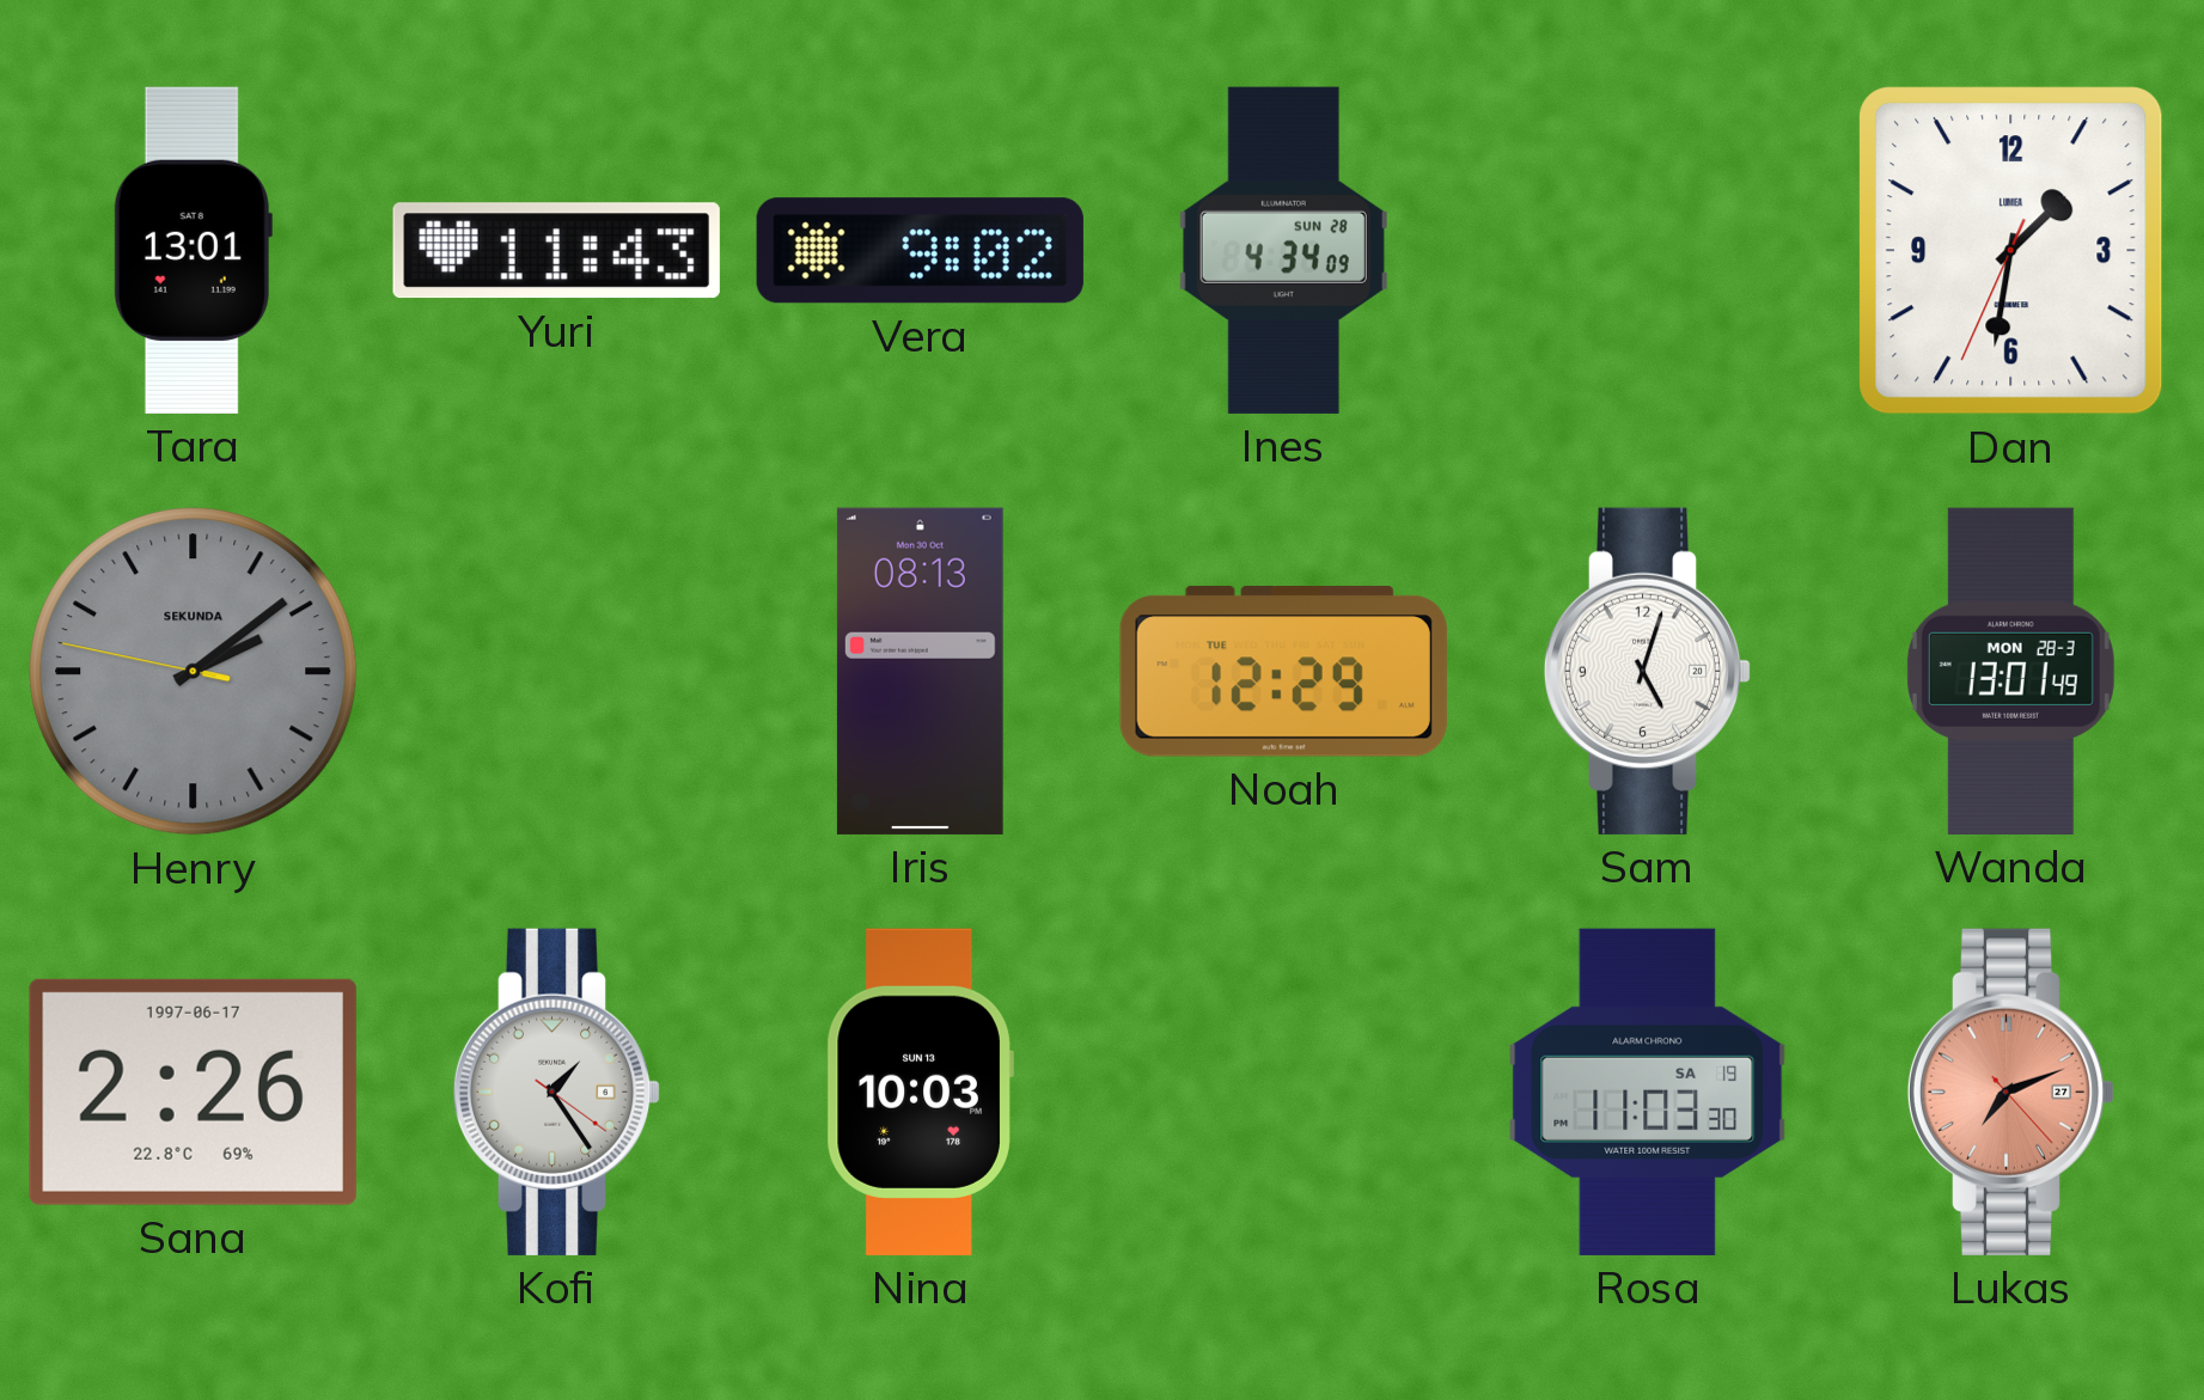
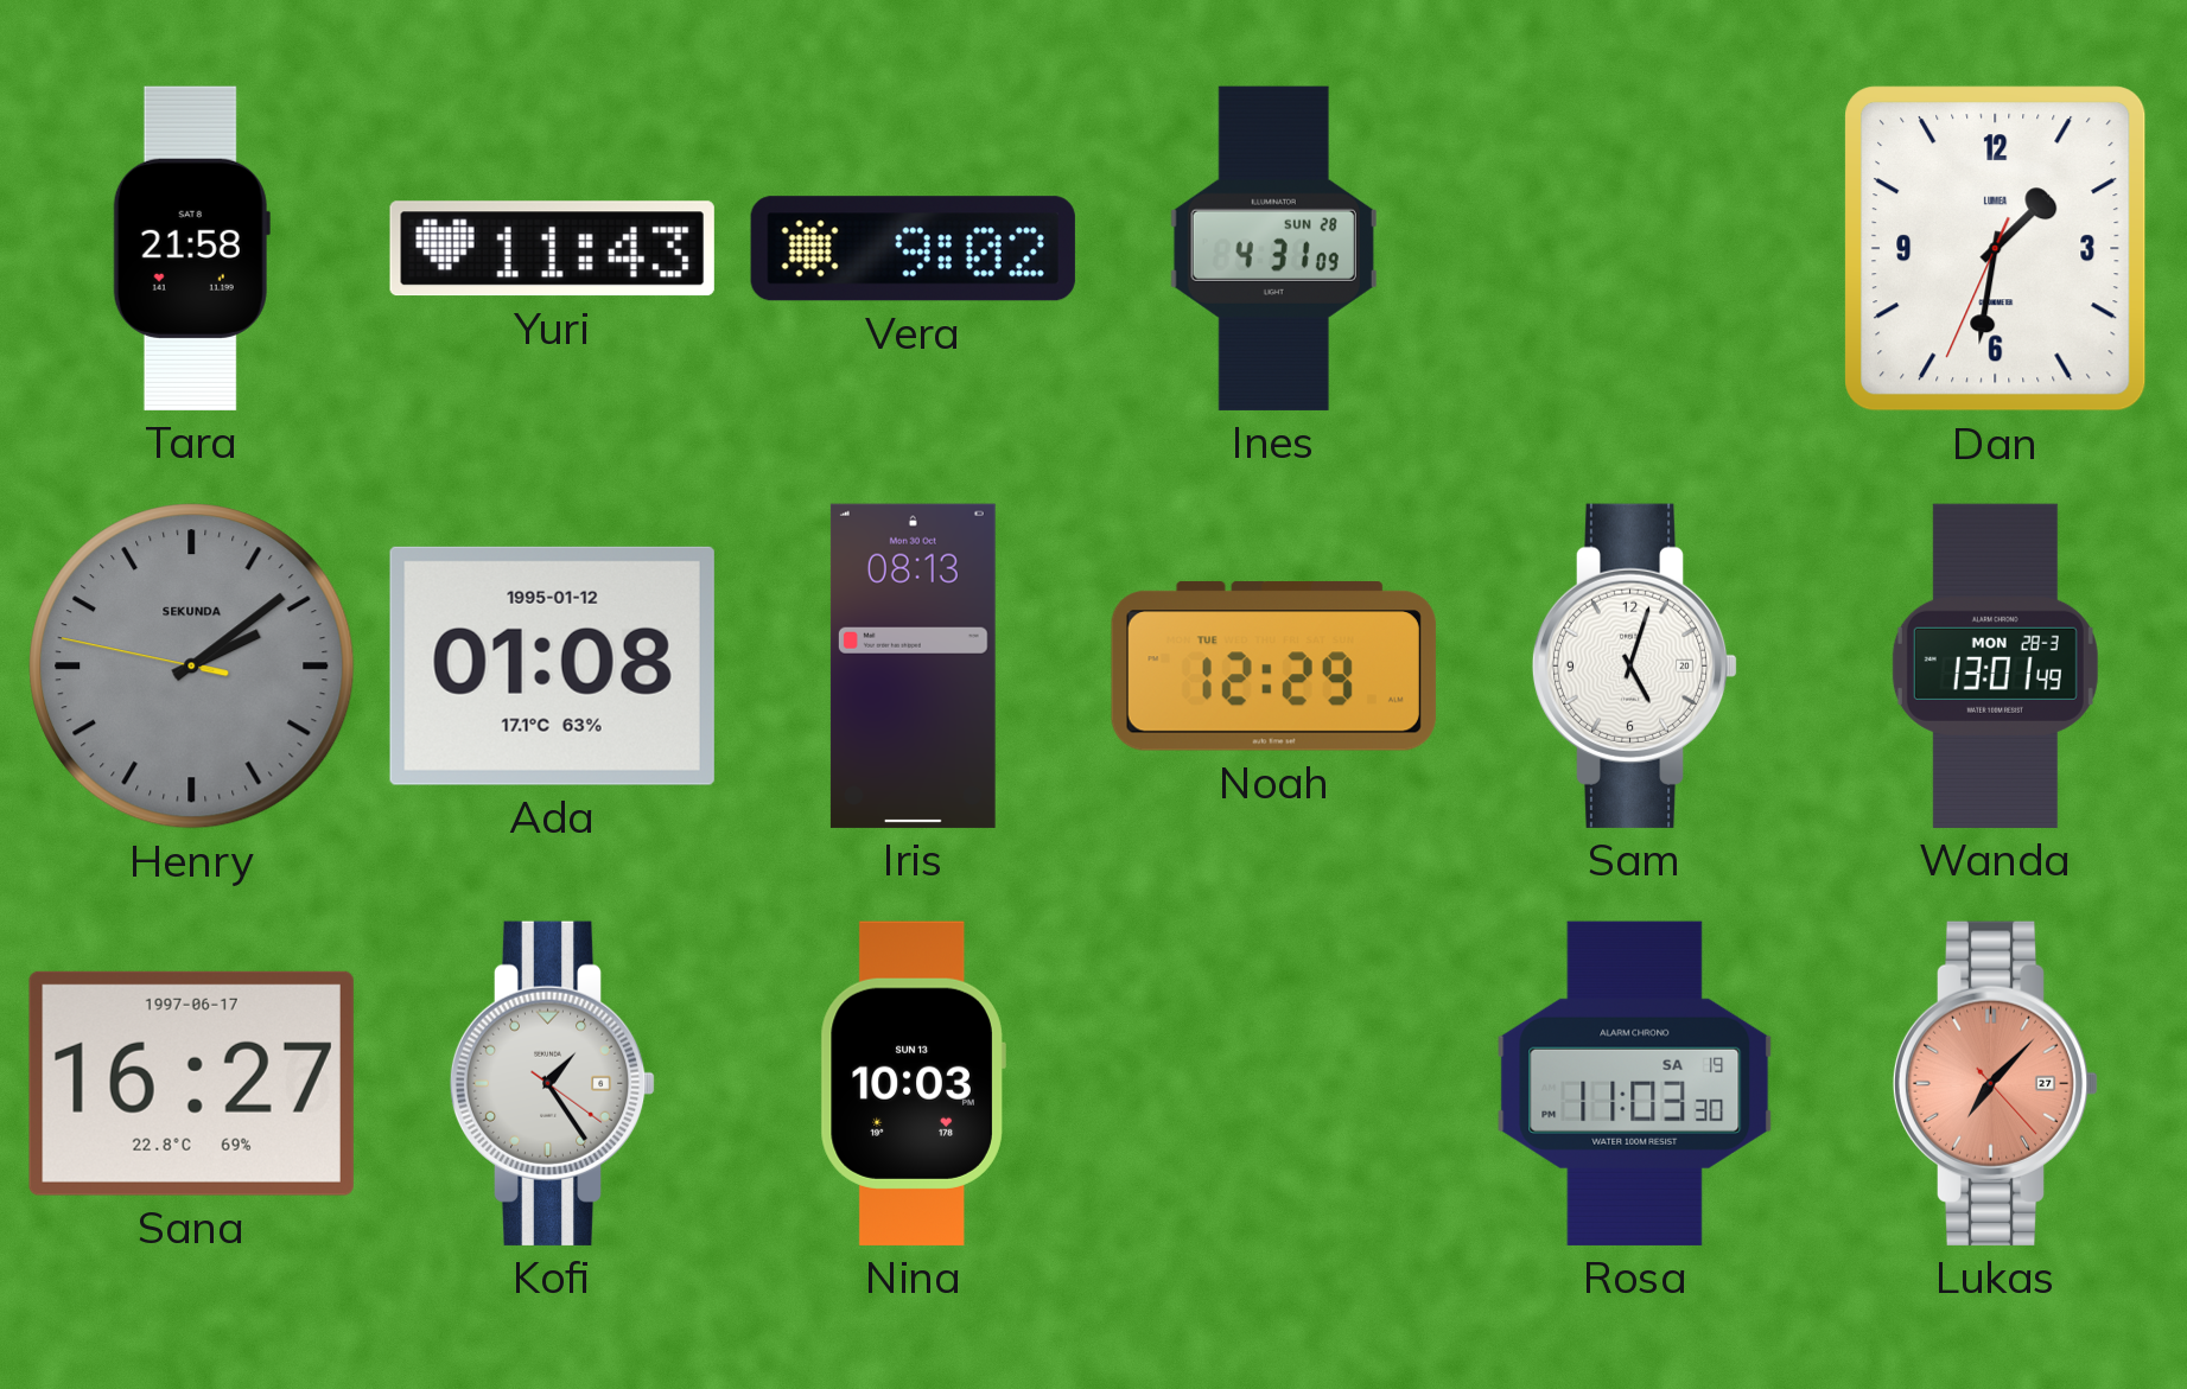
Tara: 13:01 -> 21:58 (191, 248)
Ines: 4:34 -> 4:31 (1273, 248)
Ada: none -> 01:08 (552, 665)
Sana: 2:26 -> 16:27 (191, 1083)
Lukas: 7:11 -> 7:07 (1996, 1083)
